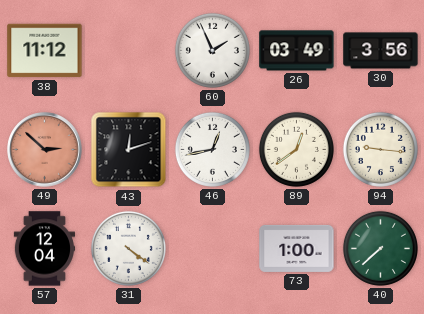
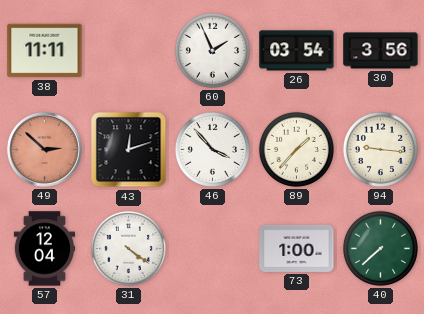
38: 11:12 -> 11:11 (45, 51)
26: 03:49 -> 03:54 (297, 51)
46: 12:43 -> 3:53 (212, 149)
89: 12:39 -> 1:37 (296, 149)
